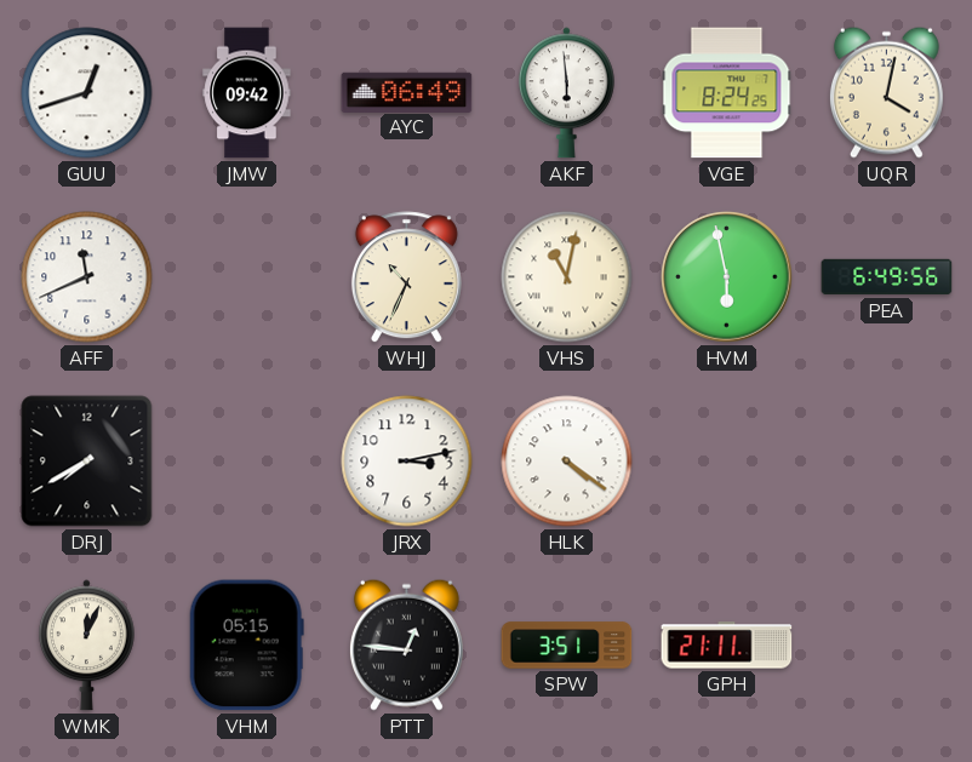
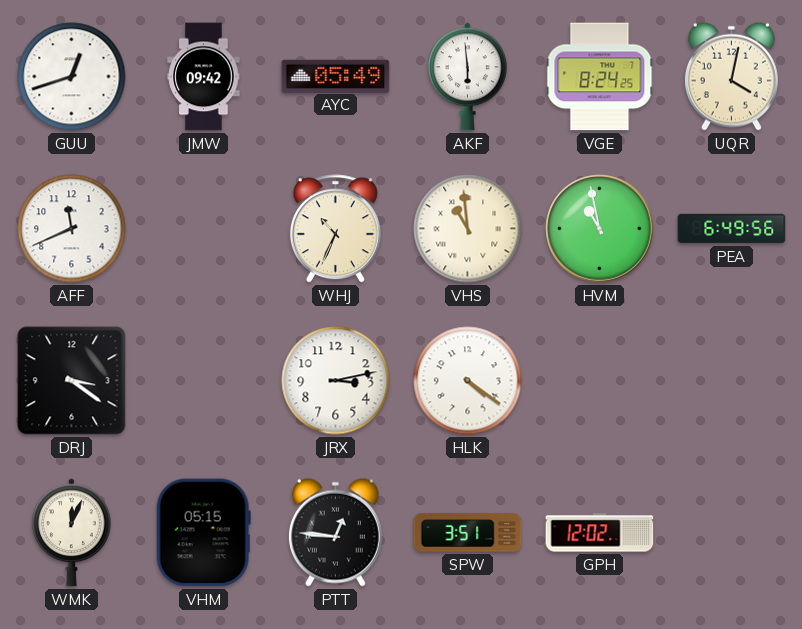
AYC: 06:49 -> 05:49 (336, 76)
VHS: 11:02 -> 10:59 (468, 229)
HVM: 5:58 -> 10:58 (600, 229)
DRJ: 7:40 -> 3:21 (72, 381)
GPH: 21:11 -> 12:02 (600, 533)
